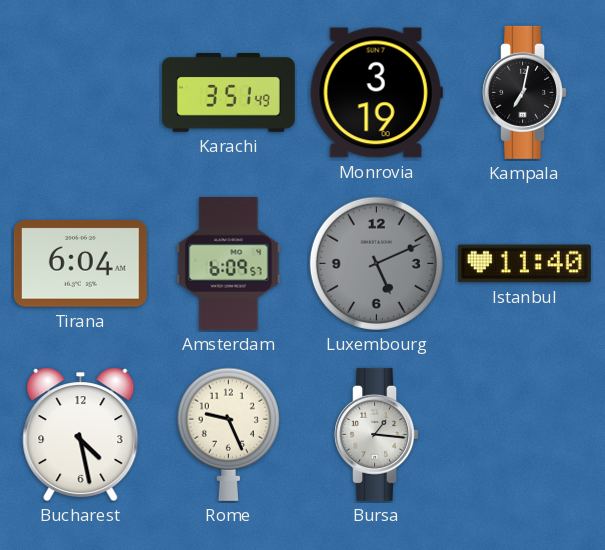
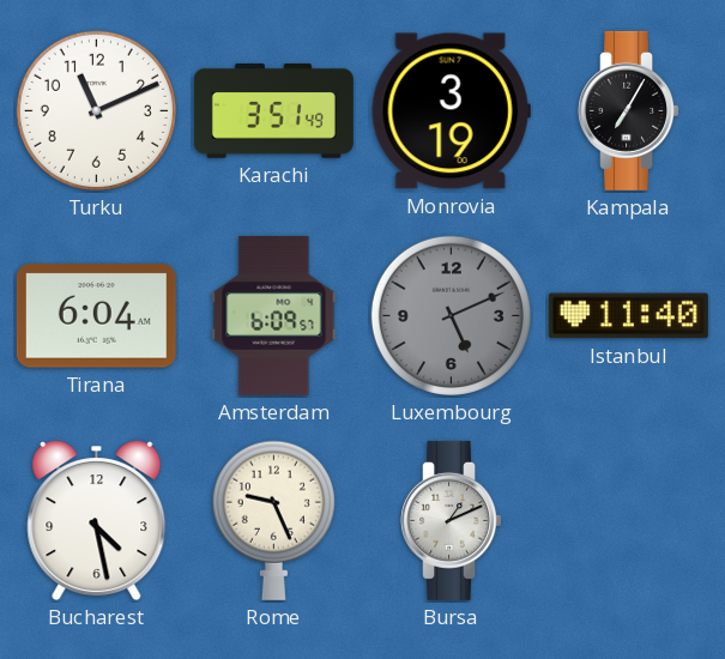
Turku: none -> 11:11 (96, 110)
Kampala: 7:02 -> 7:05 (629, 110)
Bursa: 1:16 -> 1:11 (452, 520)
